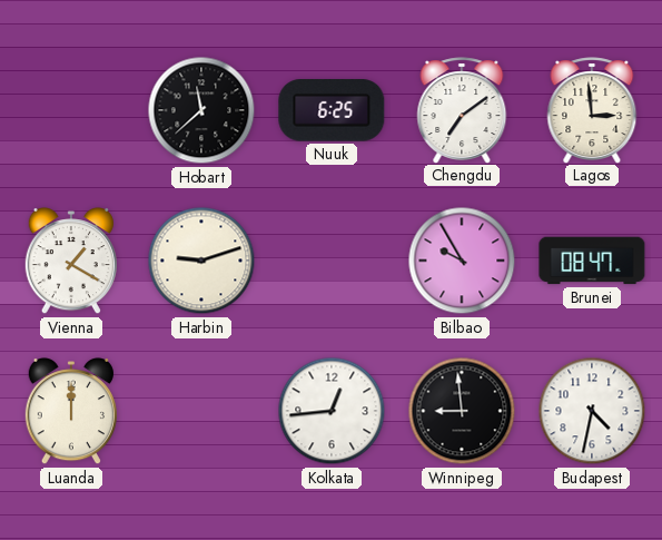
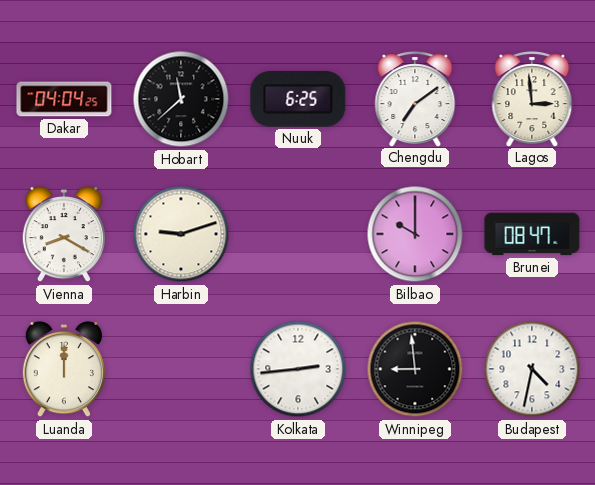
Dakar: none -> 04:04 (64, 99)
Vienna: 1:20 -> 8:20 (63, 235)
Bilbao: 9:55 -> 10:00 (415, 234)
Kolkata: 12:44 -> 2:44 (298, 369)
